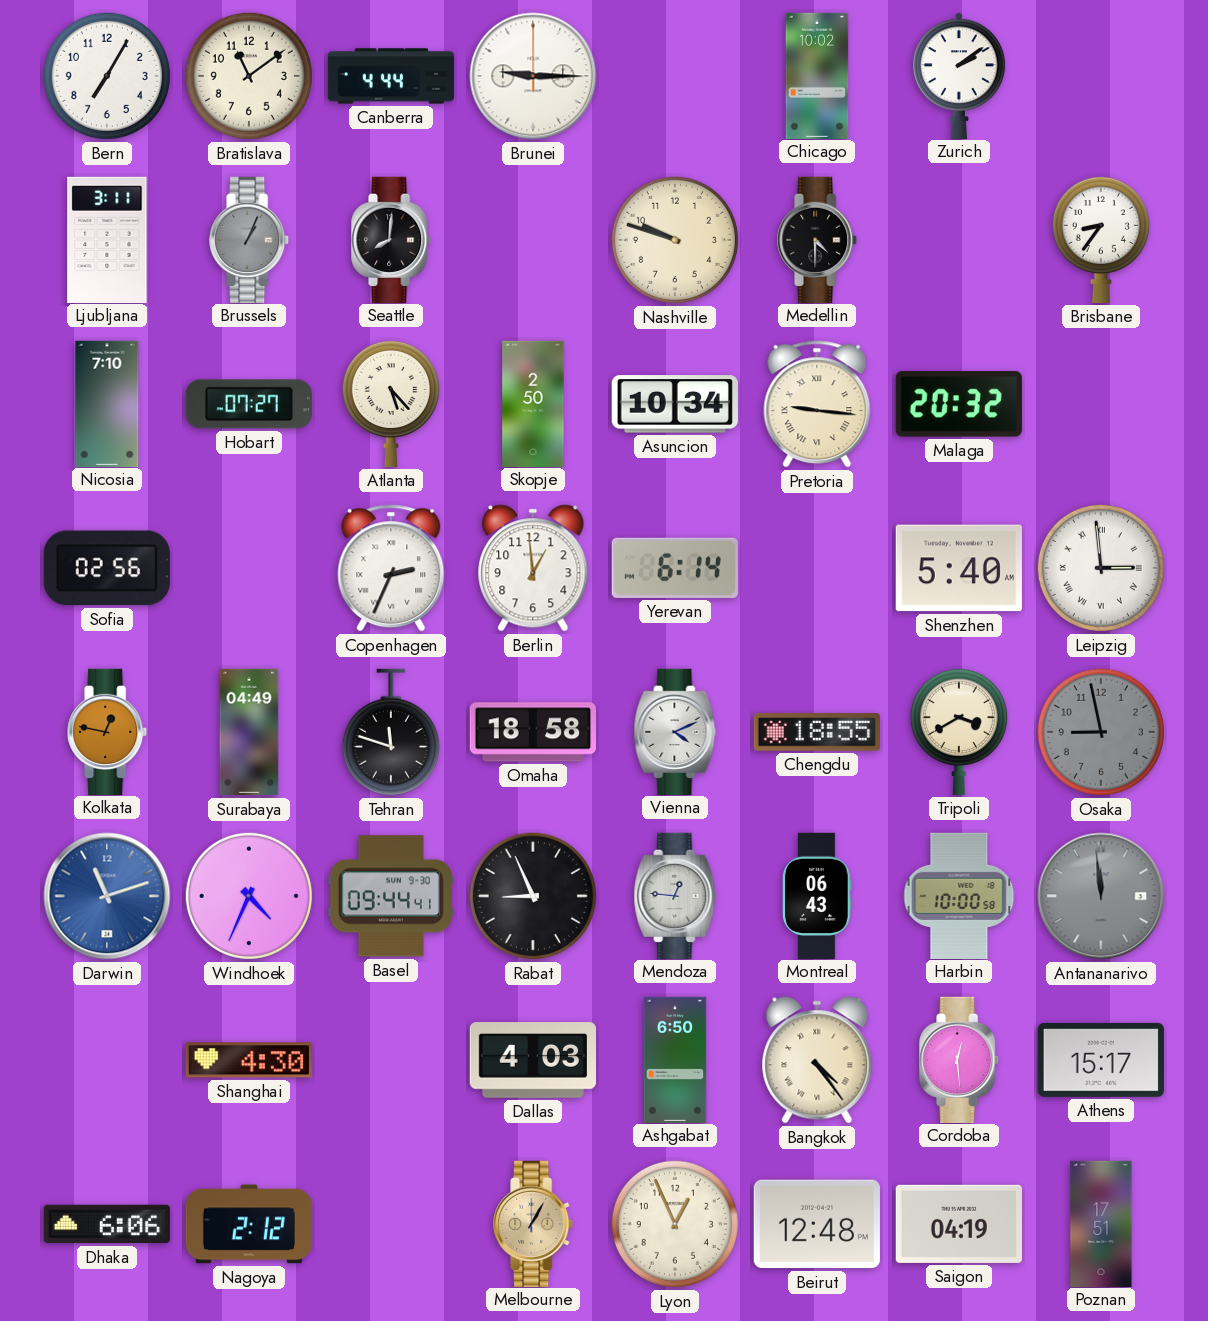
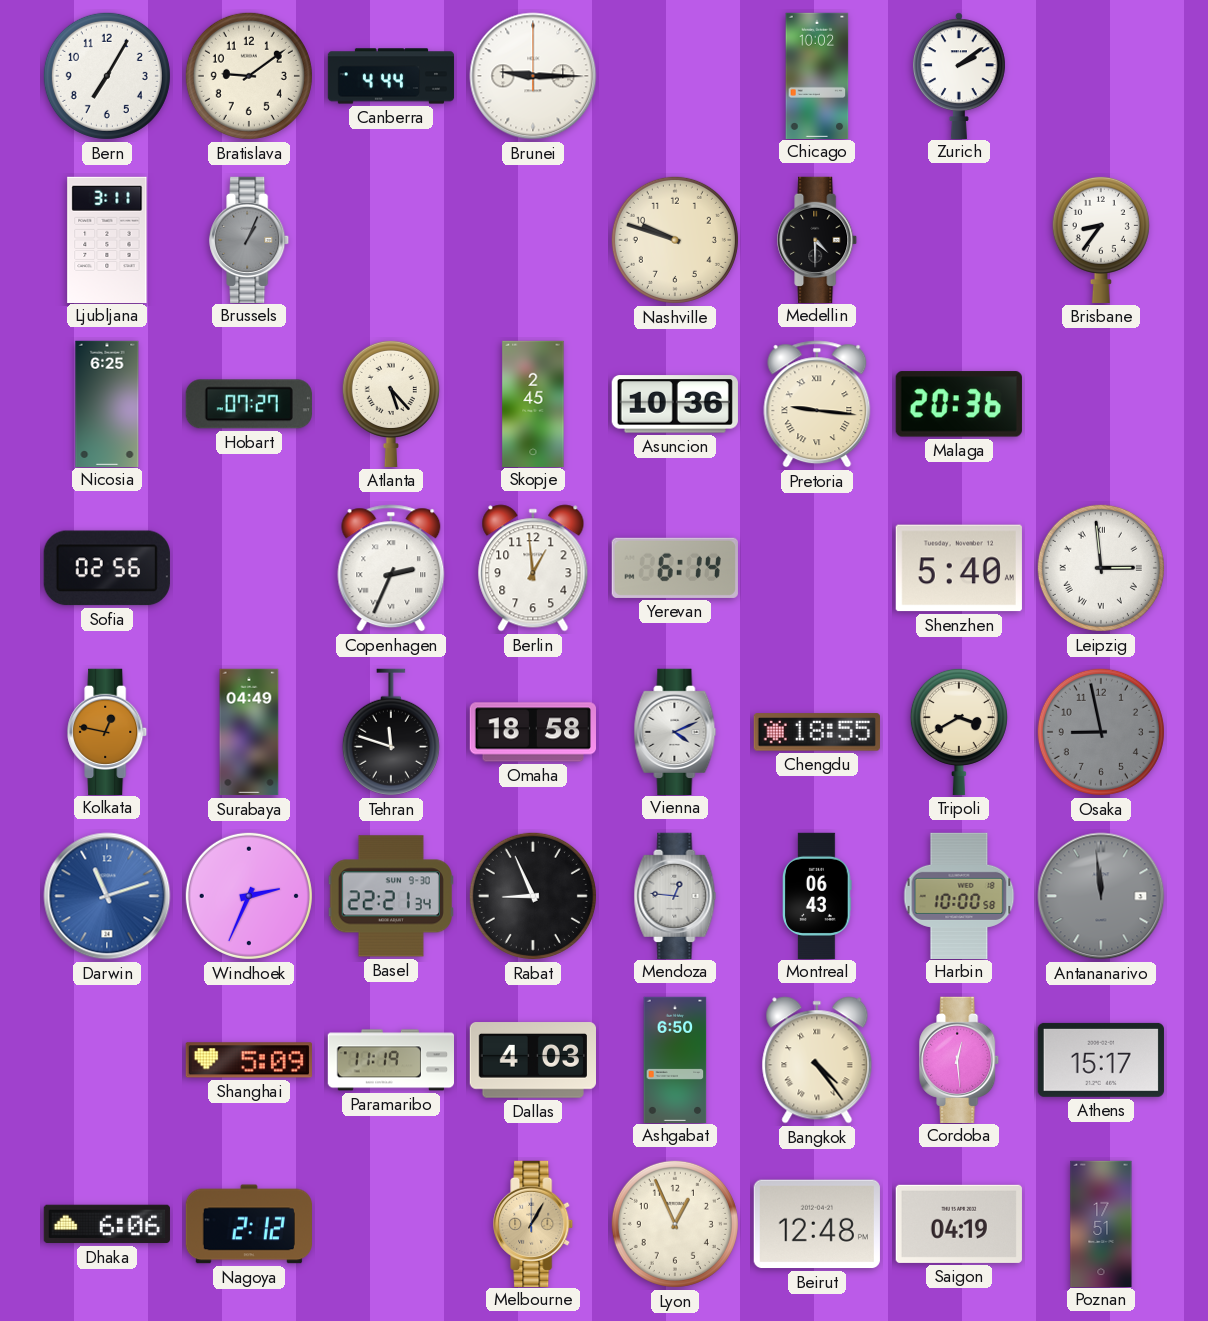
Bratislava: 11:09 -> 9:09 (249, 76)
Seattle: 8:01 -> none (392, 239)
Nicosia: 7:10 -> 6:25 (107, 403)
Skopje: 2:50 -> 2:45 (533, 403)
Asuncion: 10:34 -> 10:36 (675, 404)
Malaga: 20:32 -> 20:36 (959, 404)
Windhoek: 4:34 -> 2:34 (249, 896)
Basel: 09:44 -> 22:21 (391, 896)
Shanghai: 4:30 -> 5:09 (249, 1060)
Paramaribo: none -> 11:19 (390, 1060)
